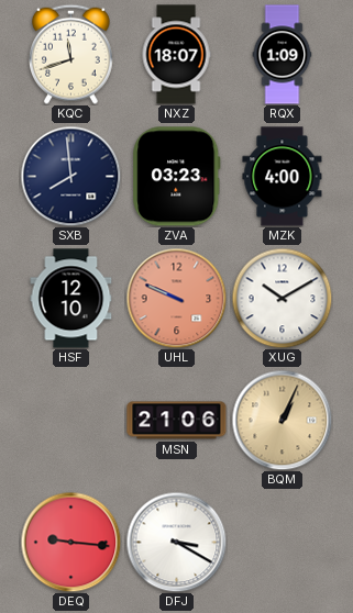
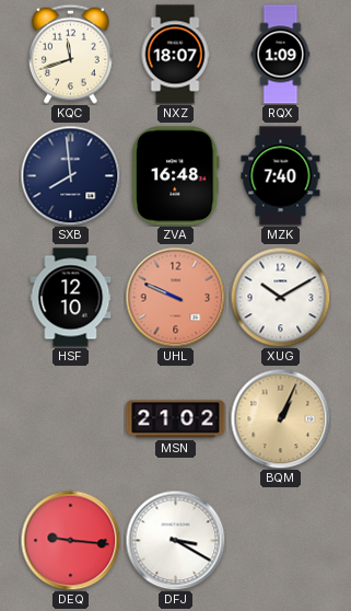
ZVA: 03:23 -> 16:48 (176, 176)
MZK: 4:00 -> 7:40 (281, 176)
MSN: 21:06 -> 21:02 (176, 419)
